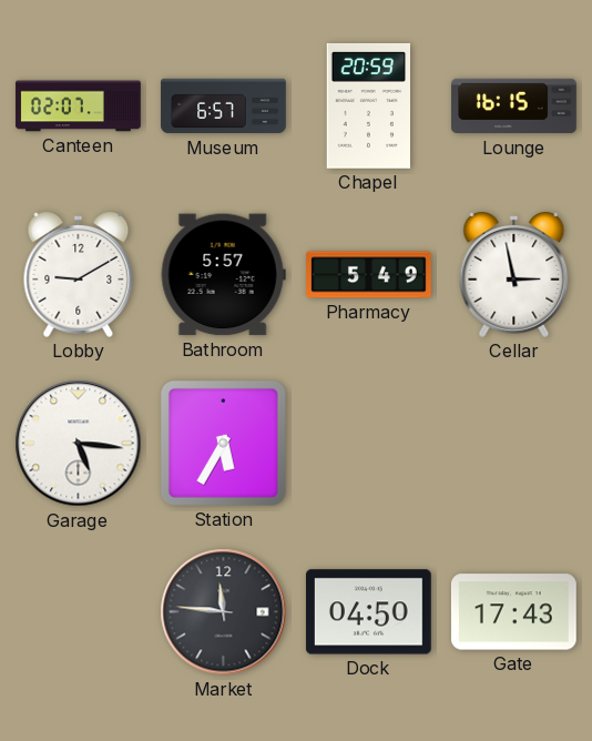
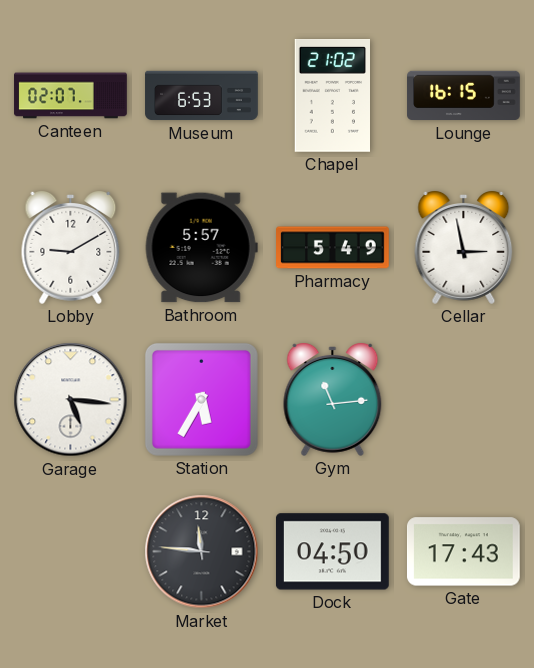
Museum: 6:57 -> 6:53 (202, 96)
Chapel: 20:59 -> 21:02 (332, 96)
Gym: none -> 11:14 (333, 400)
